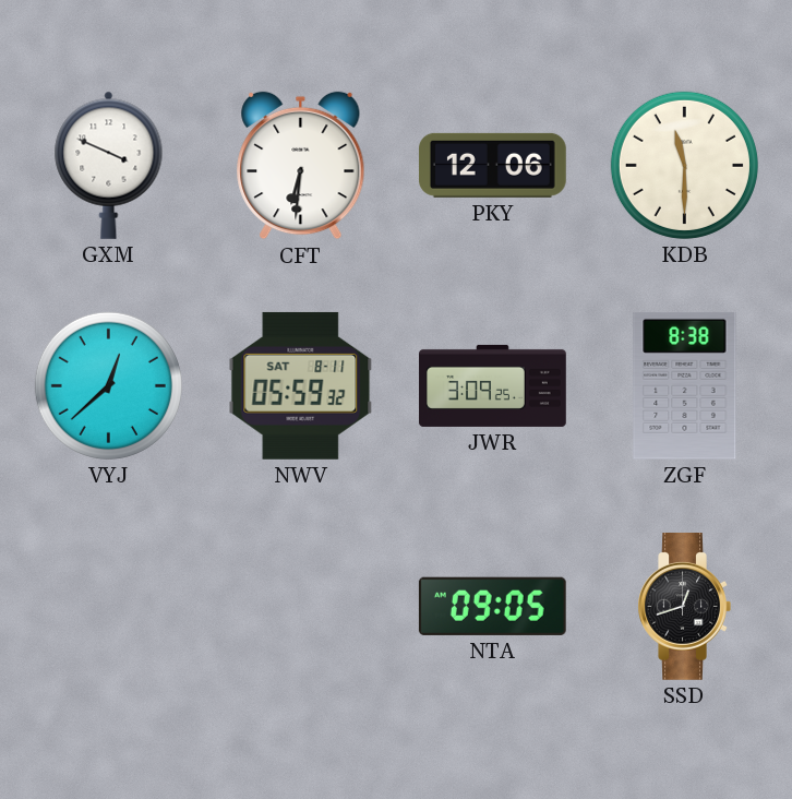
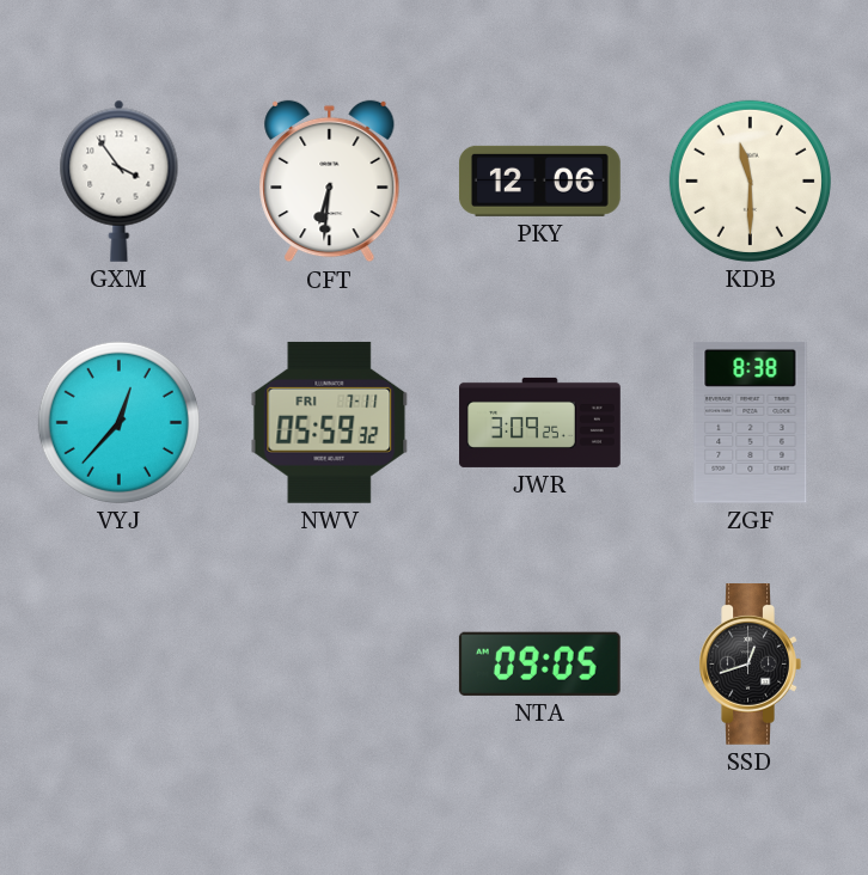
GXM: 3:49 -> 3:54 (120, 180)
VYJ: 12:38 -> 12:37 (118, 422)
NWV date: SAT 8-11 -> FRI 7-11 (330, 422)
